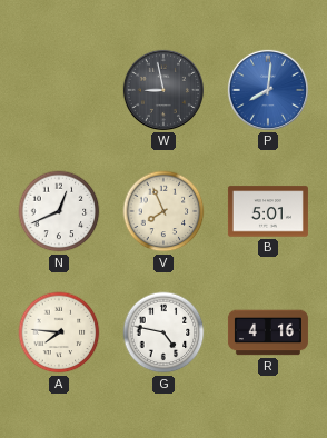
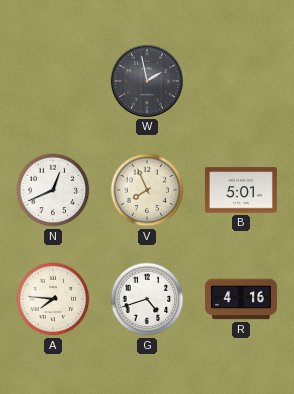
W: 8:58 -> 1:58 (147, 81)
P: 8:01 -> none (268, 90)
G: 4:47 -> 4:42 (147, 299)
